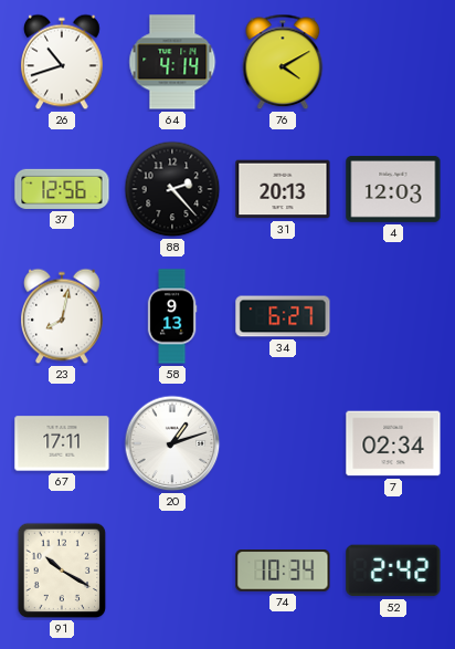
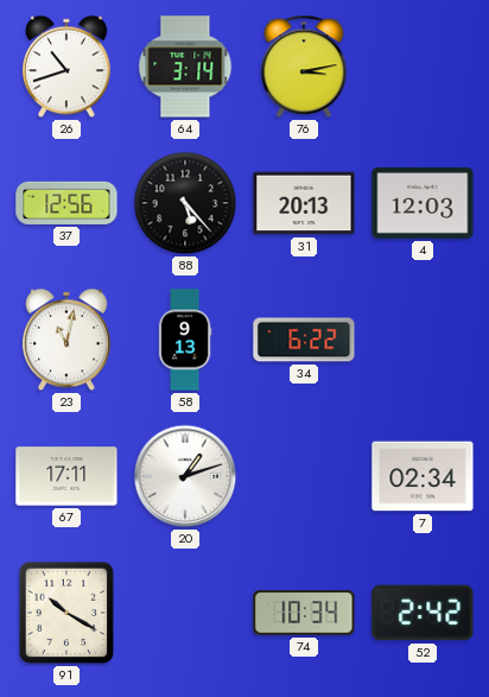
64: 4:14 -> 3:14 (185, 66)
76: 4:10 -> 3:13 (304, 66)
88: 2:23 -> 5:23 (185, 203)
23: 8:02 -> 11:02 (68, 340)
34: 6:27 -> 6:22 (304, 340)
